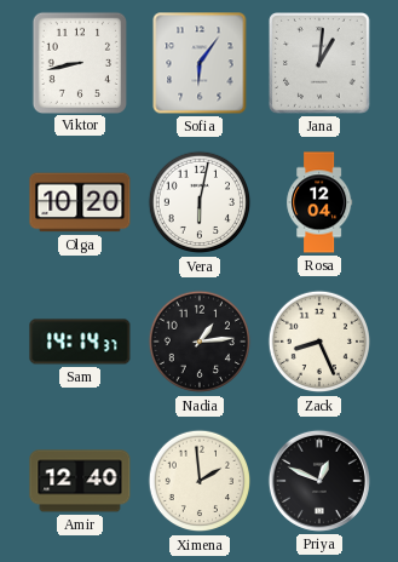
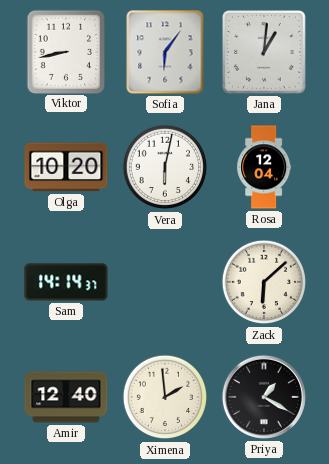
Nadia: 1:14 -> none (200, 342)
Zack: 8:26 -> 6:08 (264, 282)
Priya: 12:49 -> 1:20 (264, 397)
